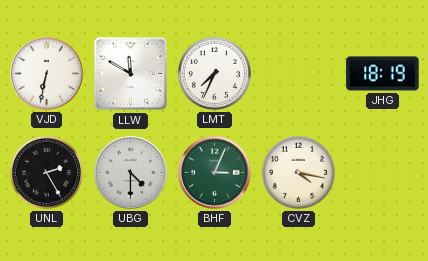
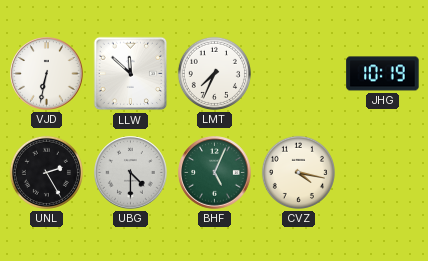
LLW: 11:50 -> 11:52 (131, 74)
JHG: 18:19 -> 10:19 (383, 74)
BHF: 3:04 -> 5:04 (215, 173)
